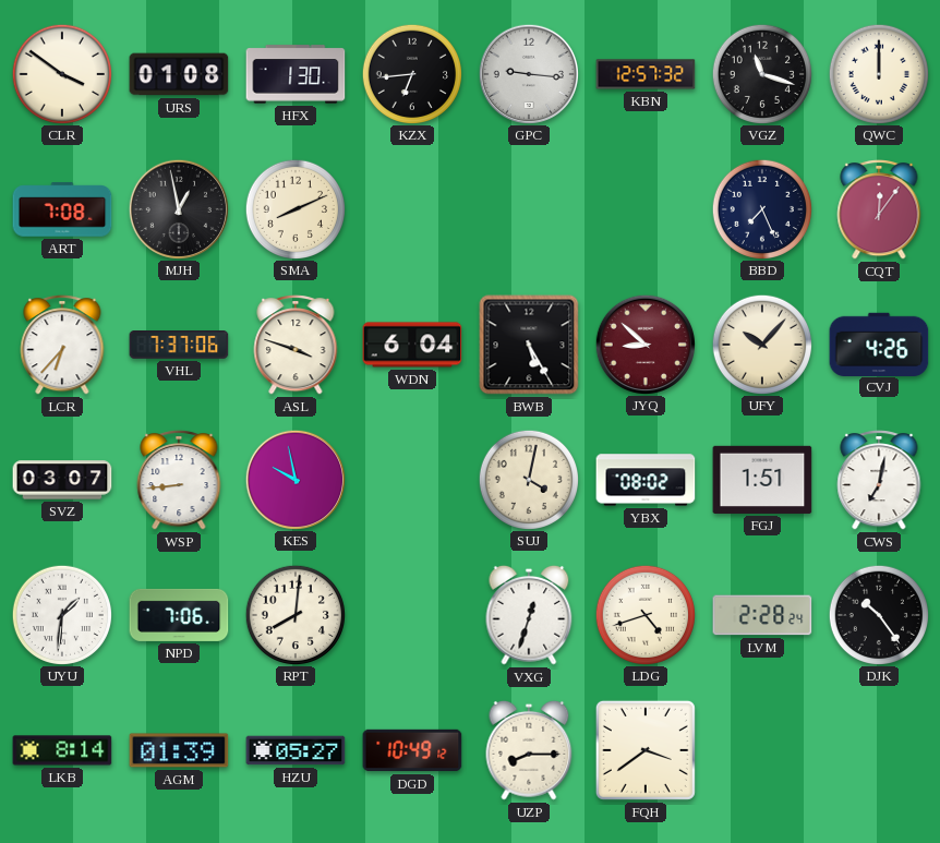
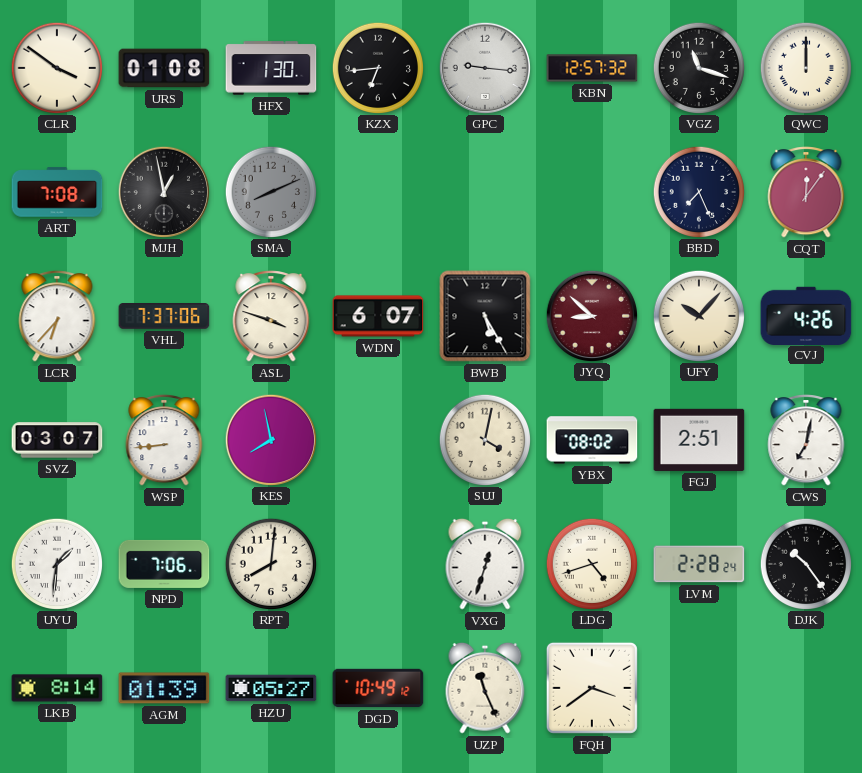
SMA dial: cream -> grey (270, 191)
WDN: 6:04 -> 6:07 (378, 316)
KES: 9:58 -> 7:58 (270, 439)
FGJ: 1:51 -> 2:51 (699, 440)
UZP: 8:15 -> 11:26 (485, 688)
